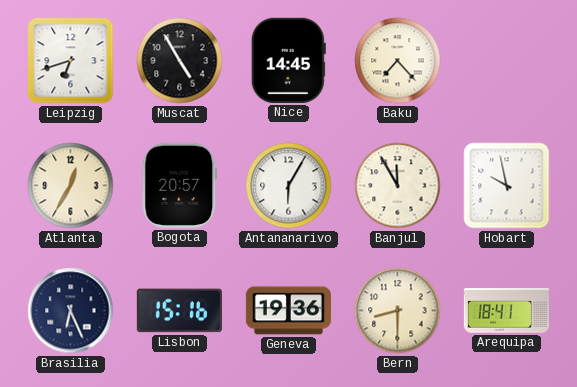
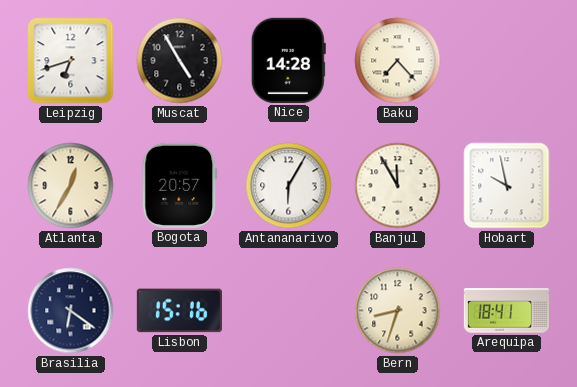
Nice: 14:45 -> 14:28 (288, 60)
Brasilia: 6:26 -> 6:21 (71, 311)
Geneva: 19:36 -> none (288, 311)
Bern: 8:30 -> 8:33 (398, 311)
